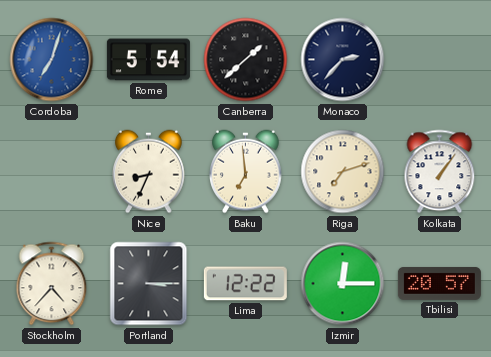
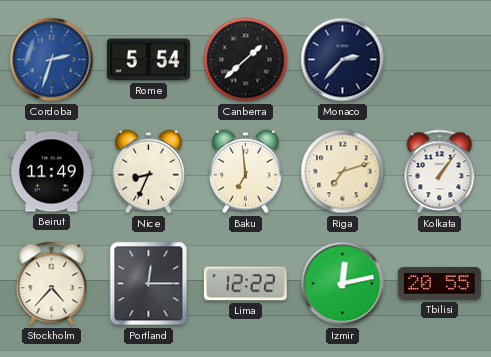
Cordoba: 7:03 -> 2:33 (52, 60)
Beirut: none -> 11:49 (51, 172)
Portland: 3:15 -> 12:15 (149, 284)
Izmir: 12:15 -> 12:13 (343, 284)
Tbilisi: 20:57 -> 20:55 (439, 283)
